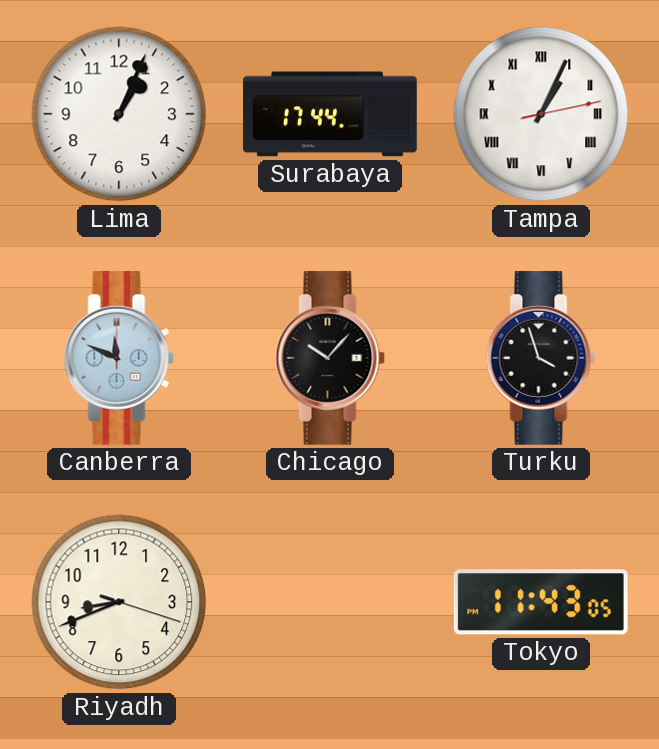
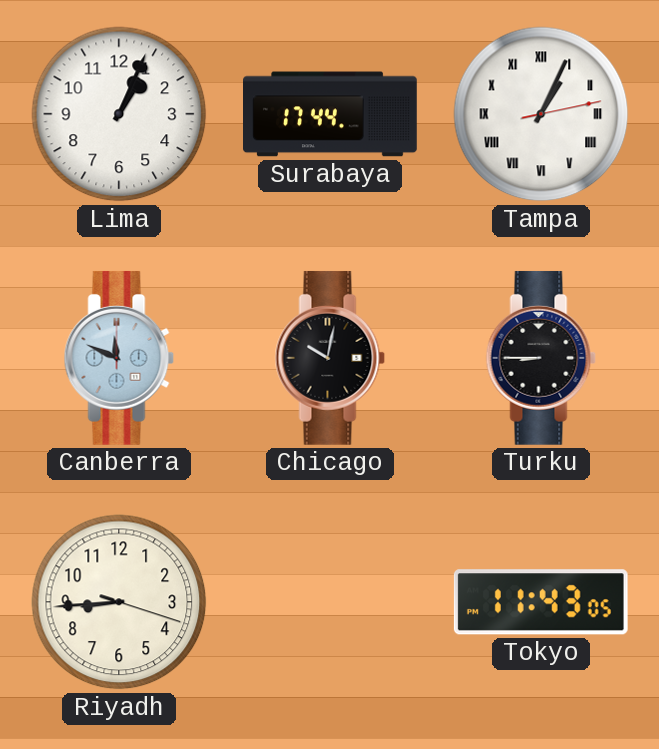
Chicago: 10:07 -> 10:02 (330, 358)
Turku: 3:57 -> 8:45 (541, 358)
Riyadh: 8:41 -> 8:44 (119, 602)
